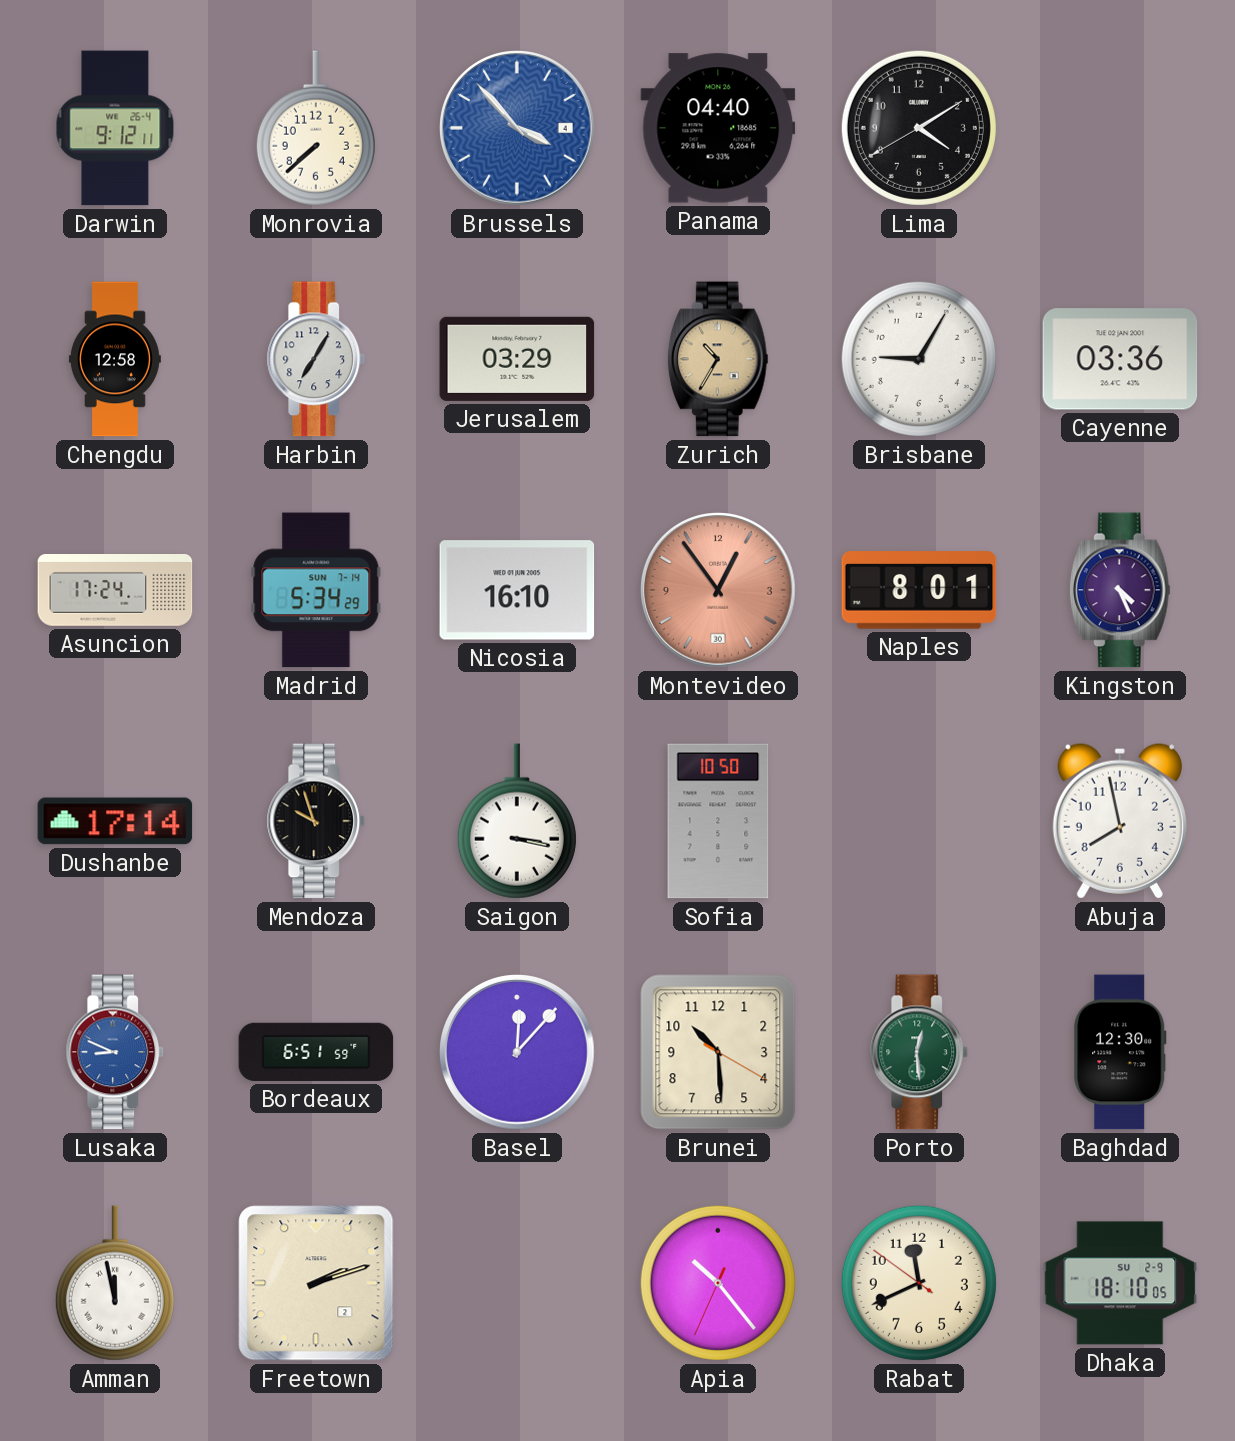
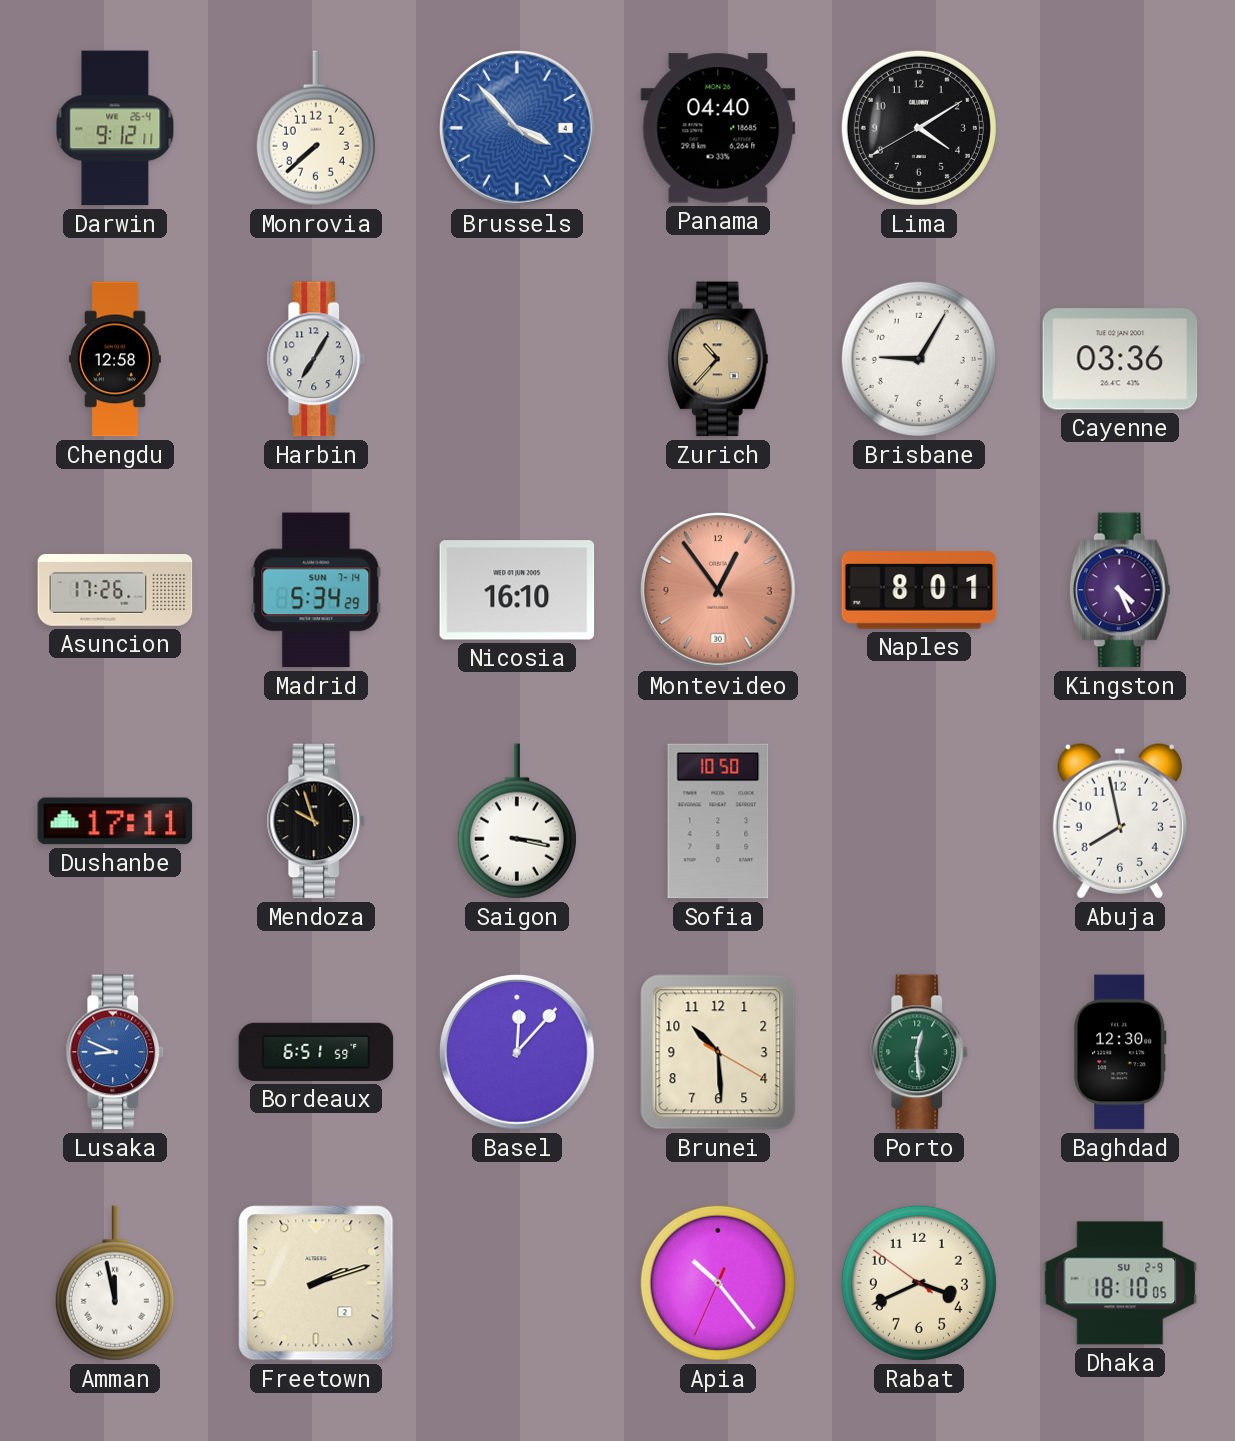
Jerusalem: 03:29 -> none (517, 359)
Zurich: 10:35 -> 10:37 (718, 359)
Asuncion: 17:24 -> 17:26 (115, 591)
Dushanbe: 17:14 -> 17:11 (115, 821)
Rabat: 11:40 -> 3:40 (919, 1283)
